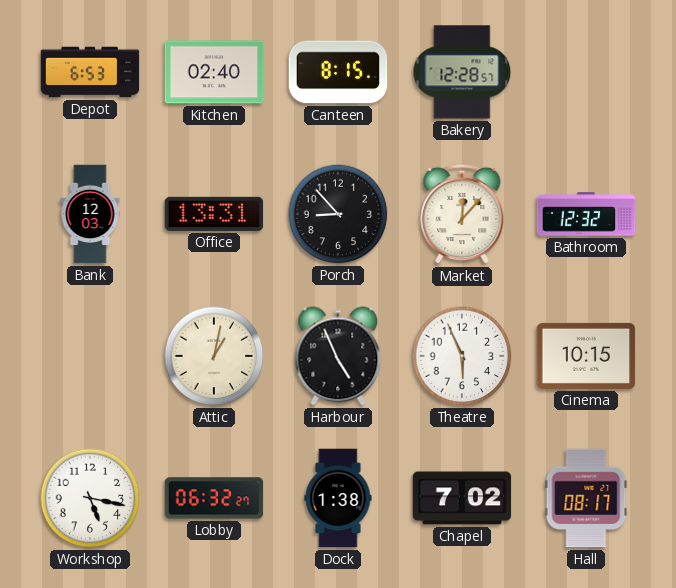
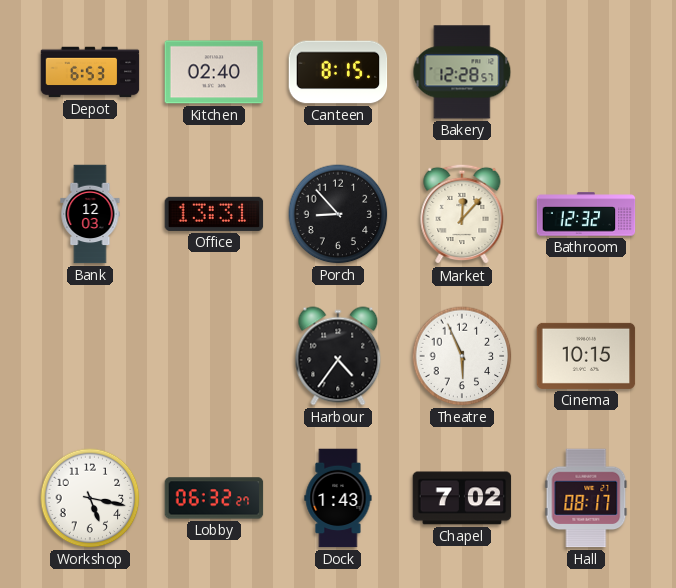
Attic: 1:02 -> none (214, 356)
Harbour: 4:56 -> 4:36 (338, 356)
Dock: 1:38 -> 1:43 (338, 498)
